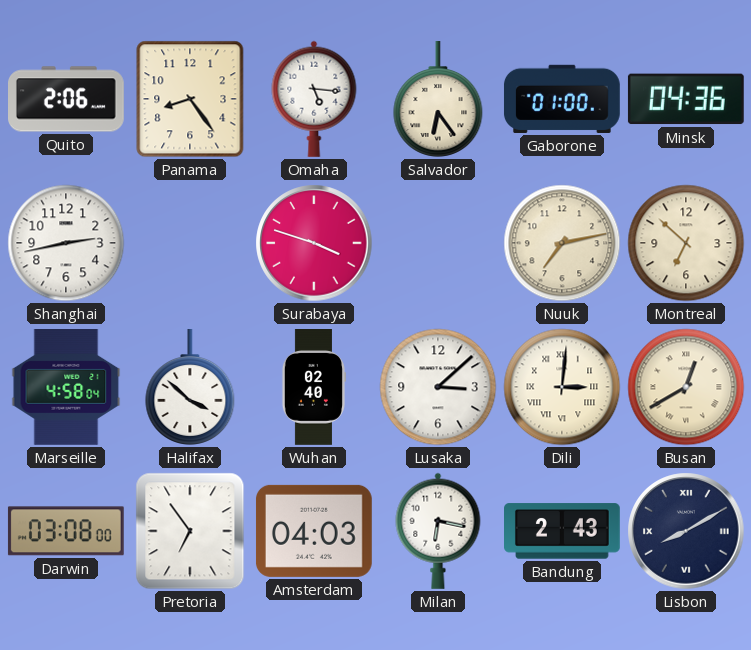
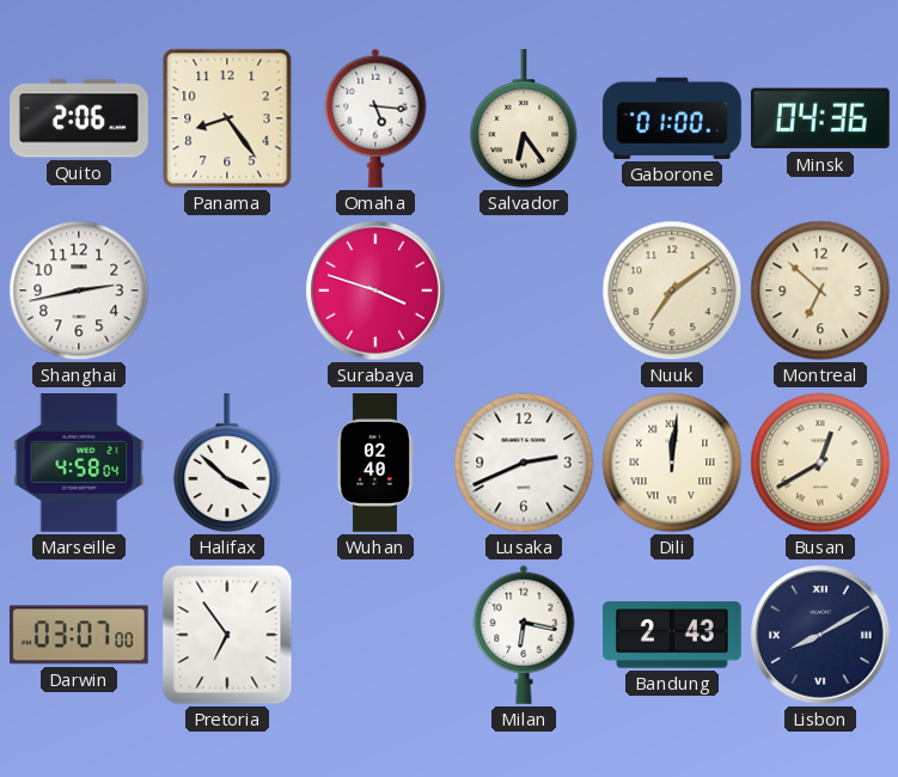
Nuuk: 7:13 -> 7:09 (672, 290)
Lusaka: 3:08 -> 2:41 (524, 463)
Dili: 3:01 -> 12:01 (672, 463)
Darwin: 03:08 -> 03:07 (79, 635)
Amsterdam: 04:03 -> none (314, 531)
